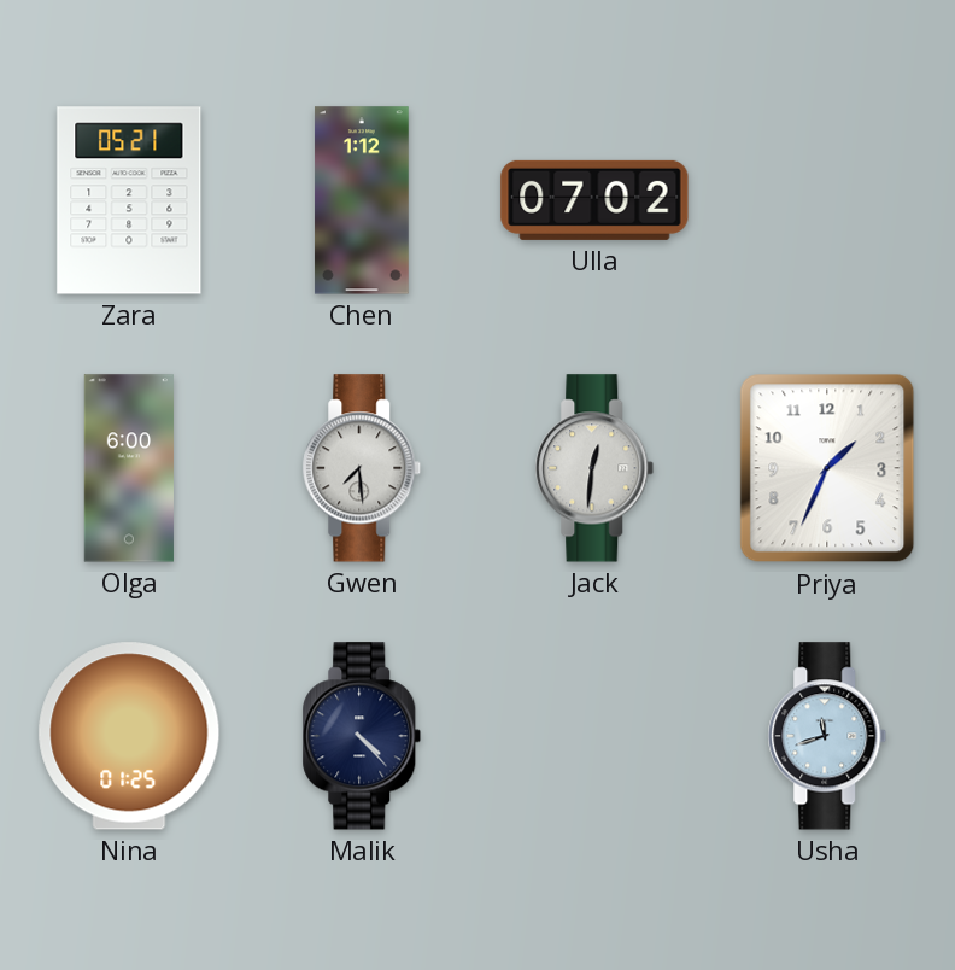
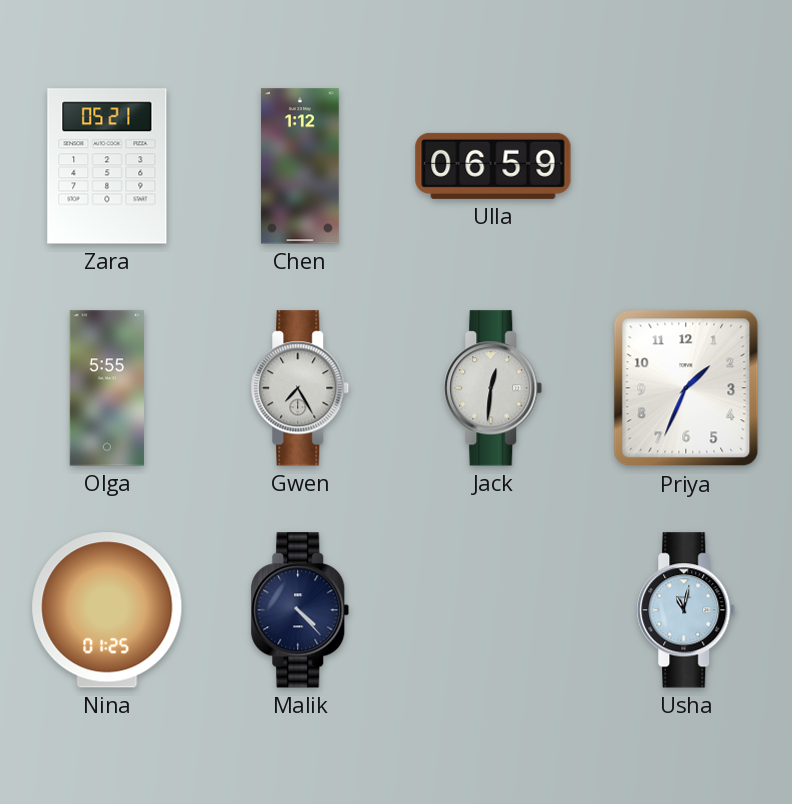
Ulla: 07:02 -> 06:59 (493, 166)
Olga: 6:00 -> 5:55 (107, 388)
Gwen: 7:29 -> 7:25 (300, 388)
Usha: 11:42 -> 11:02 (686, 610)
